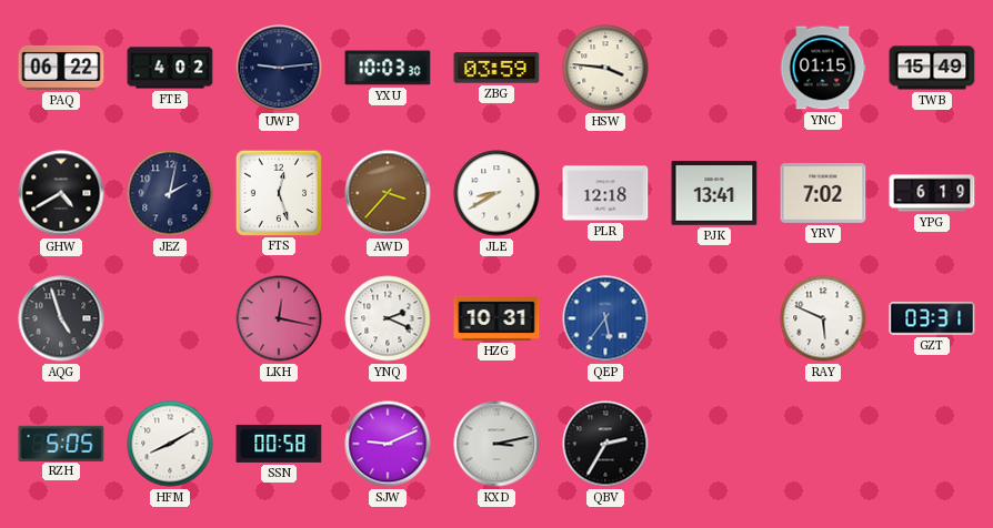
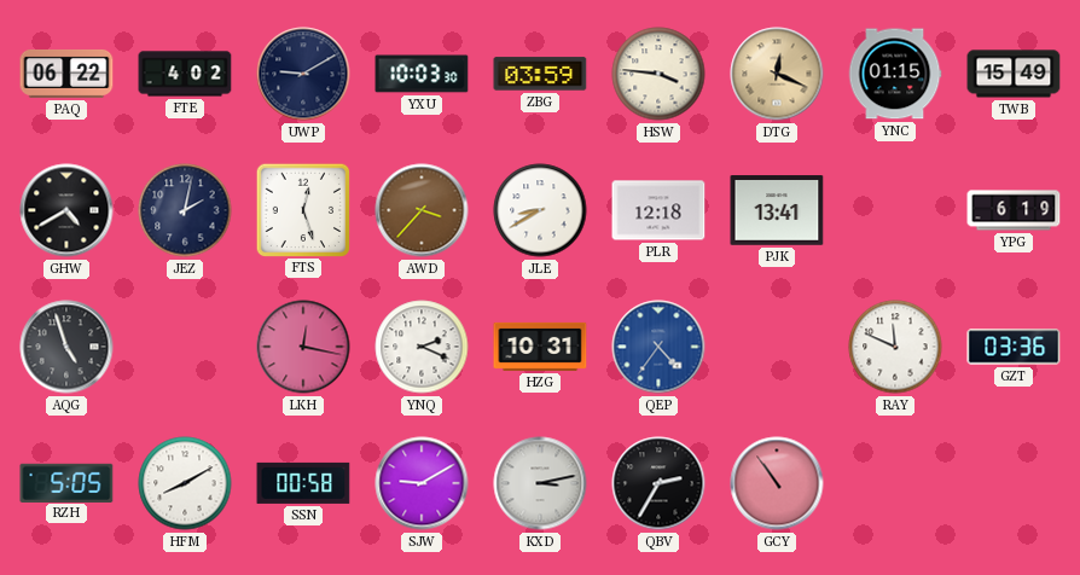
UWP: 9:14 -> 9:10 (303, 74)
DTG: none -> 12:19 (777, 74)
YRV: 7:02 -> none (823, 193)
QEP: 5:36 -> 4:36 (658, 347)
RAY: 5:49 -> 11:49 (895, 347)
GZT: 03:31 -> 03:36 (1014, 347)
SJW: 9:11 -> 9:10 (422, 483)
GCY: none -> 10:54 (777, 483)
